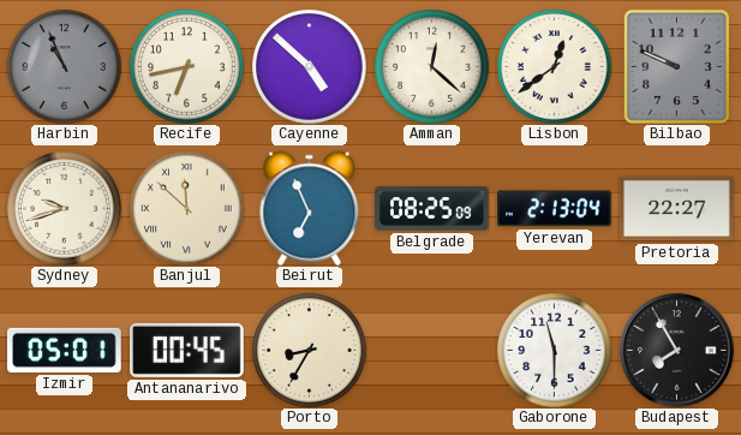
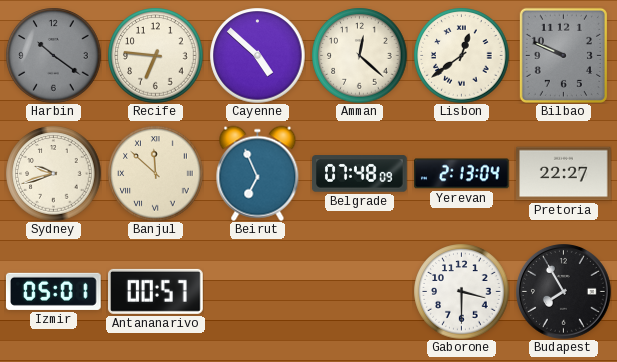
Harbin: 10:56 -> 10:21 (53, 55)
Recife: 6:43 -> 6:46 (155, 55)
Belgrade: 08:25 -> 07:48 (360, 174)
Antananarivo: 00:45 -> 00:57 (156, 291)
Porto: 8:35 -> none (309, 350)
Gaborone: 11:30 -> 3:30 (461, 291)
